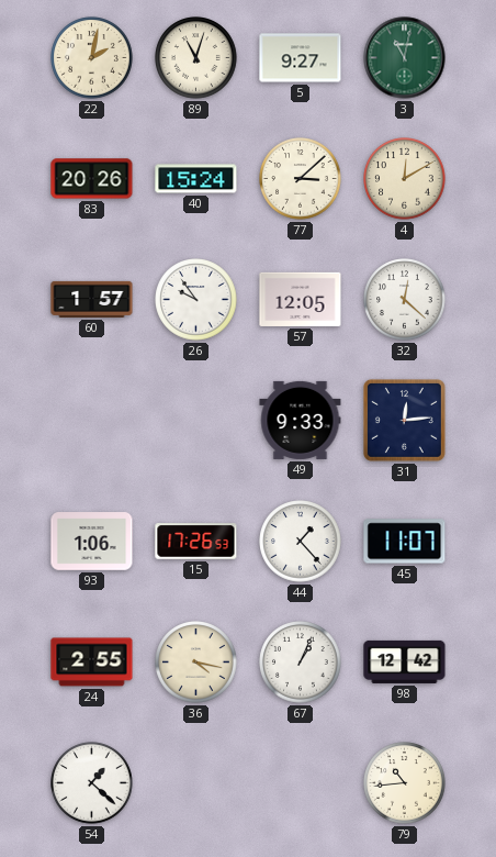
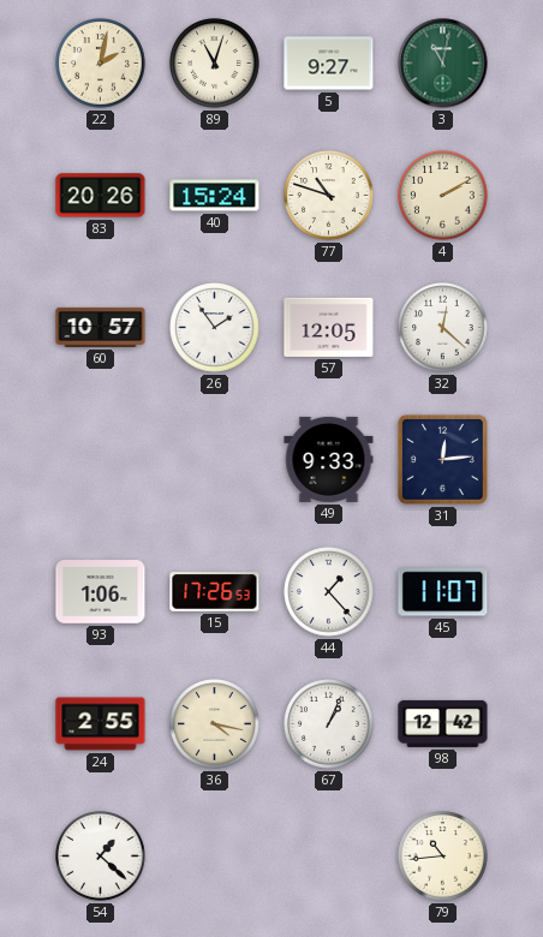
77: 3:08 -> 10:48 (329, 196)
4: 12:10 -> 2:10 (443, 196)
60: 1:57 -> 10:57 (101, 327)
26: 9:54 -> 1:54 (215, 328)
